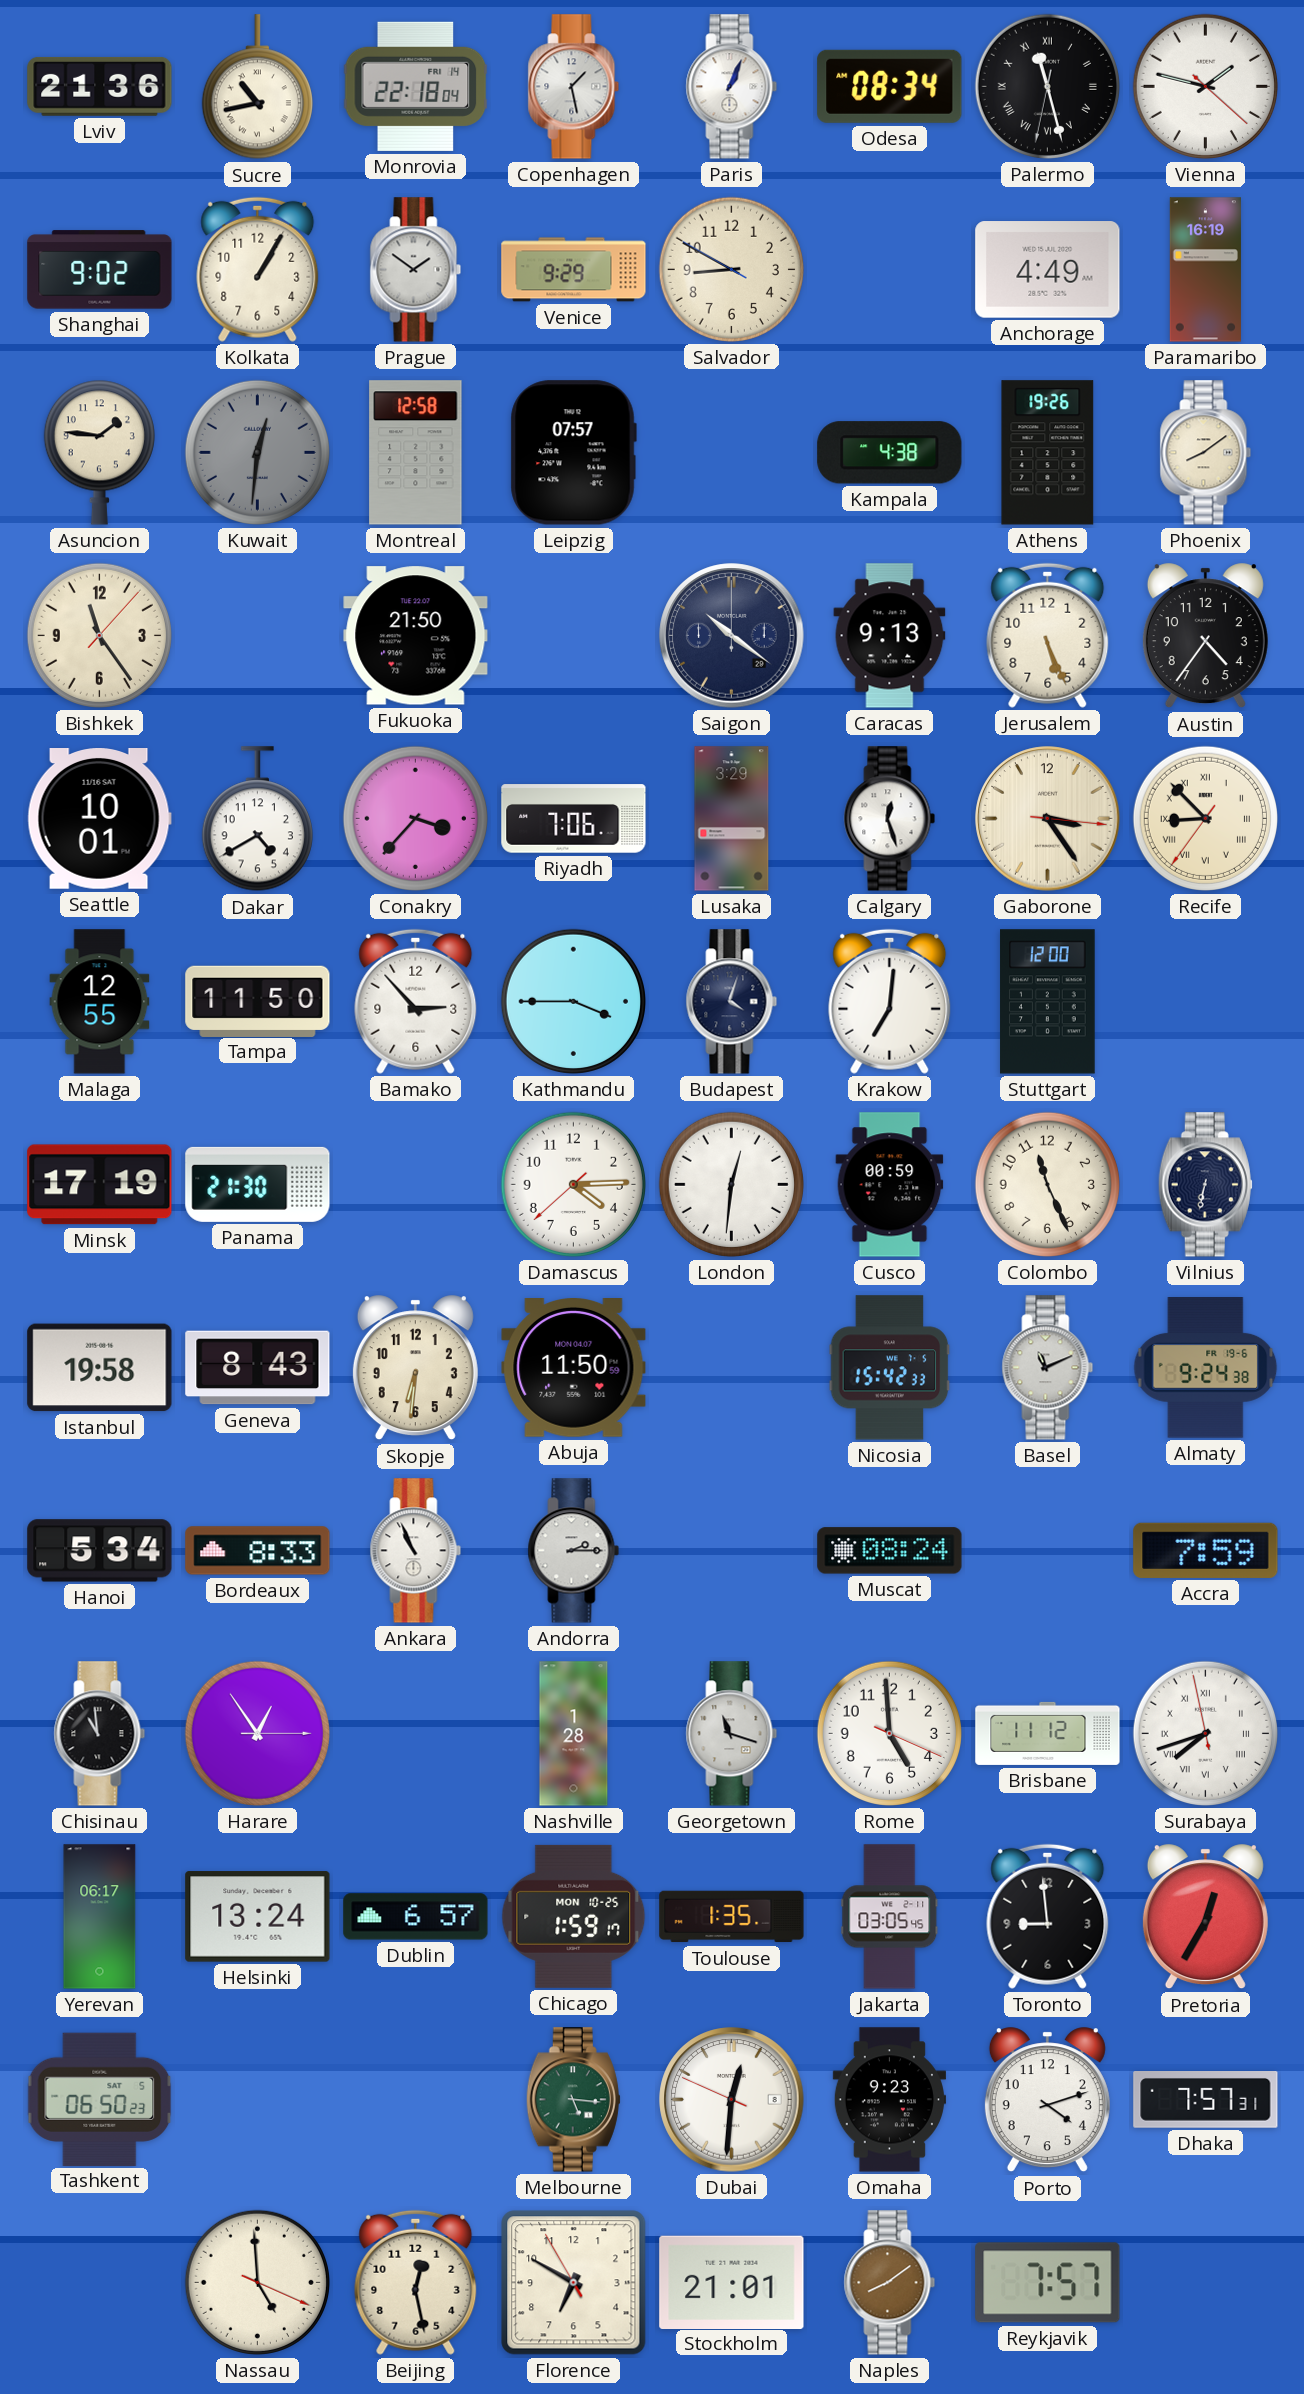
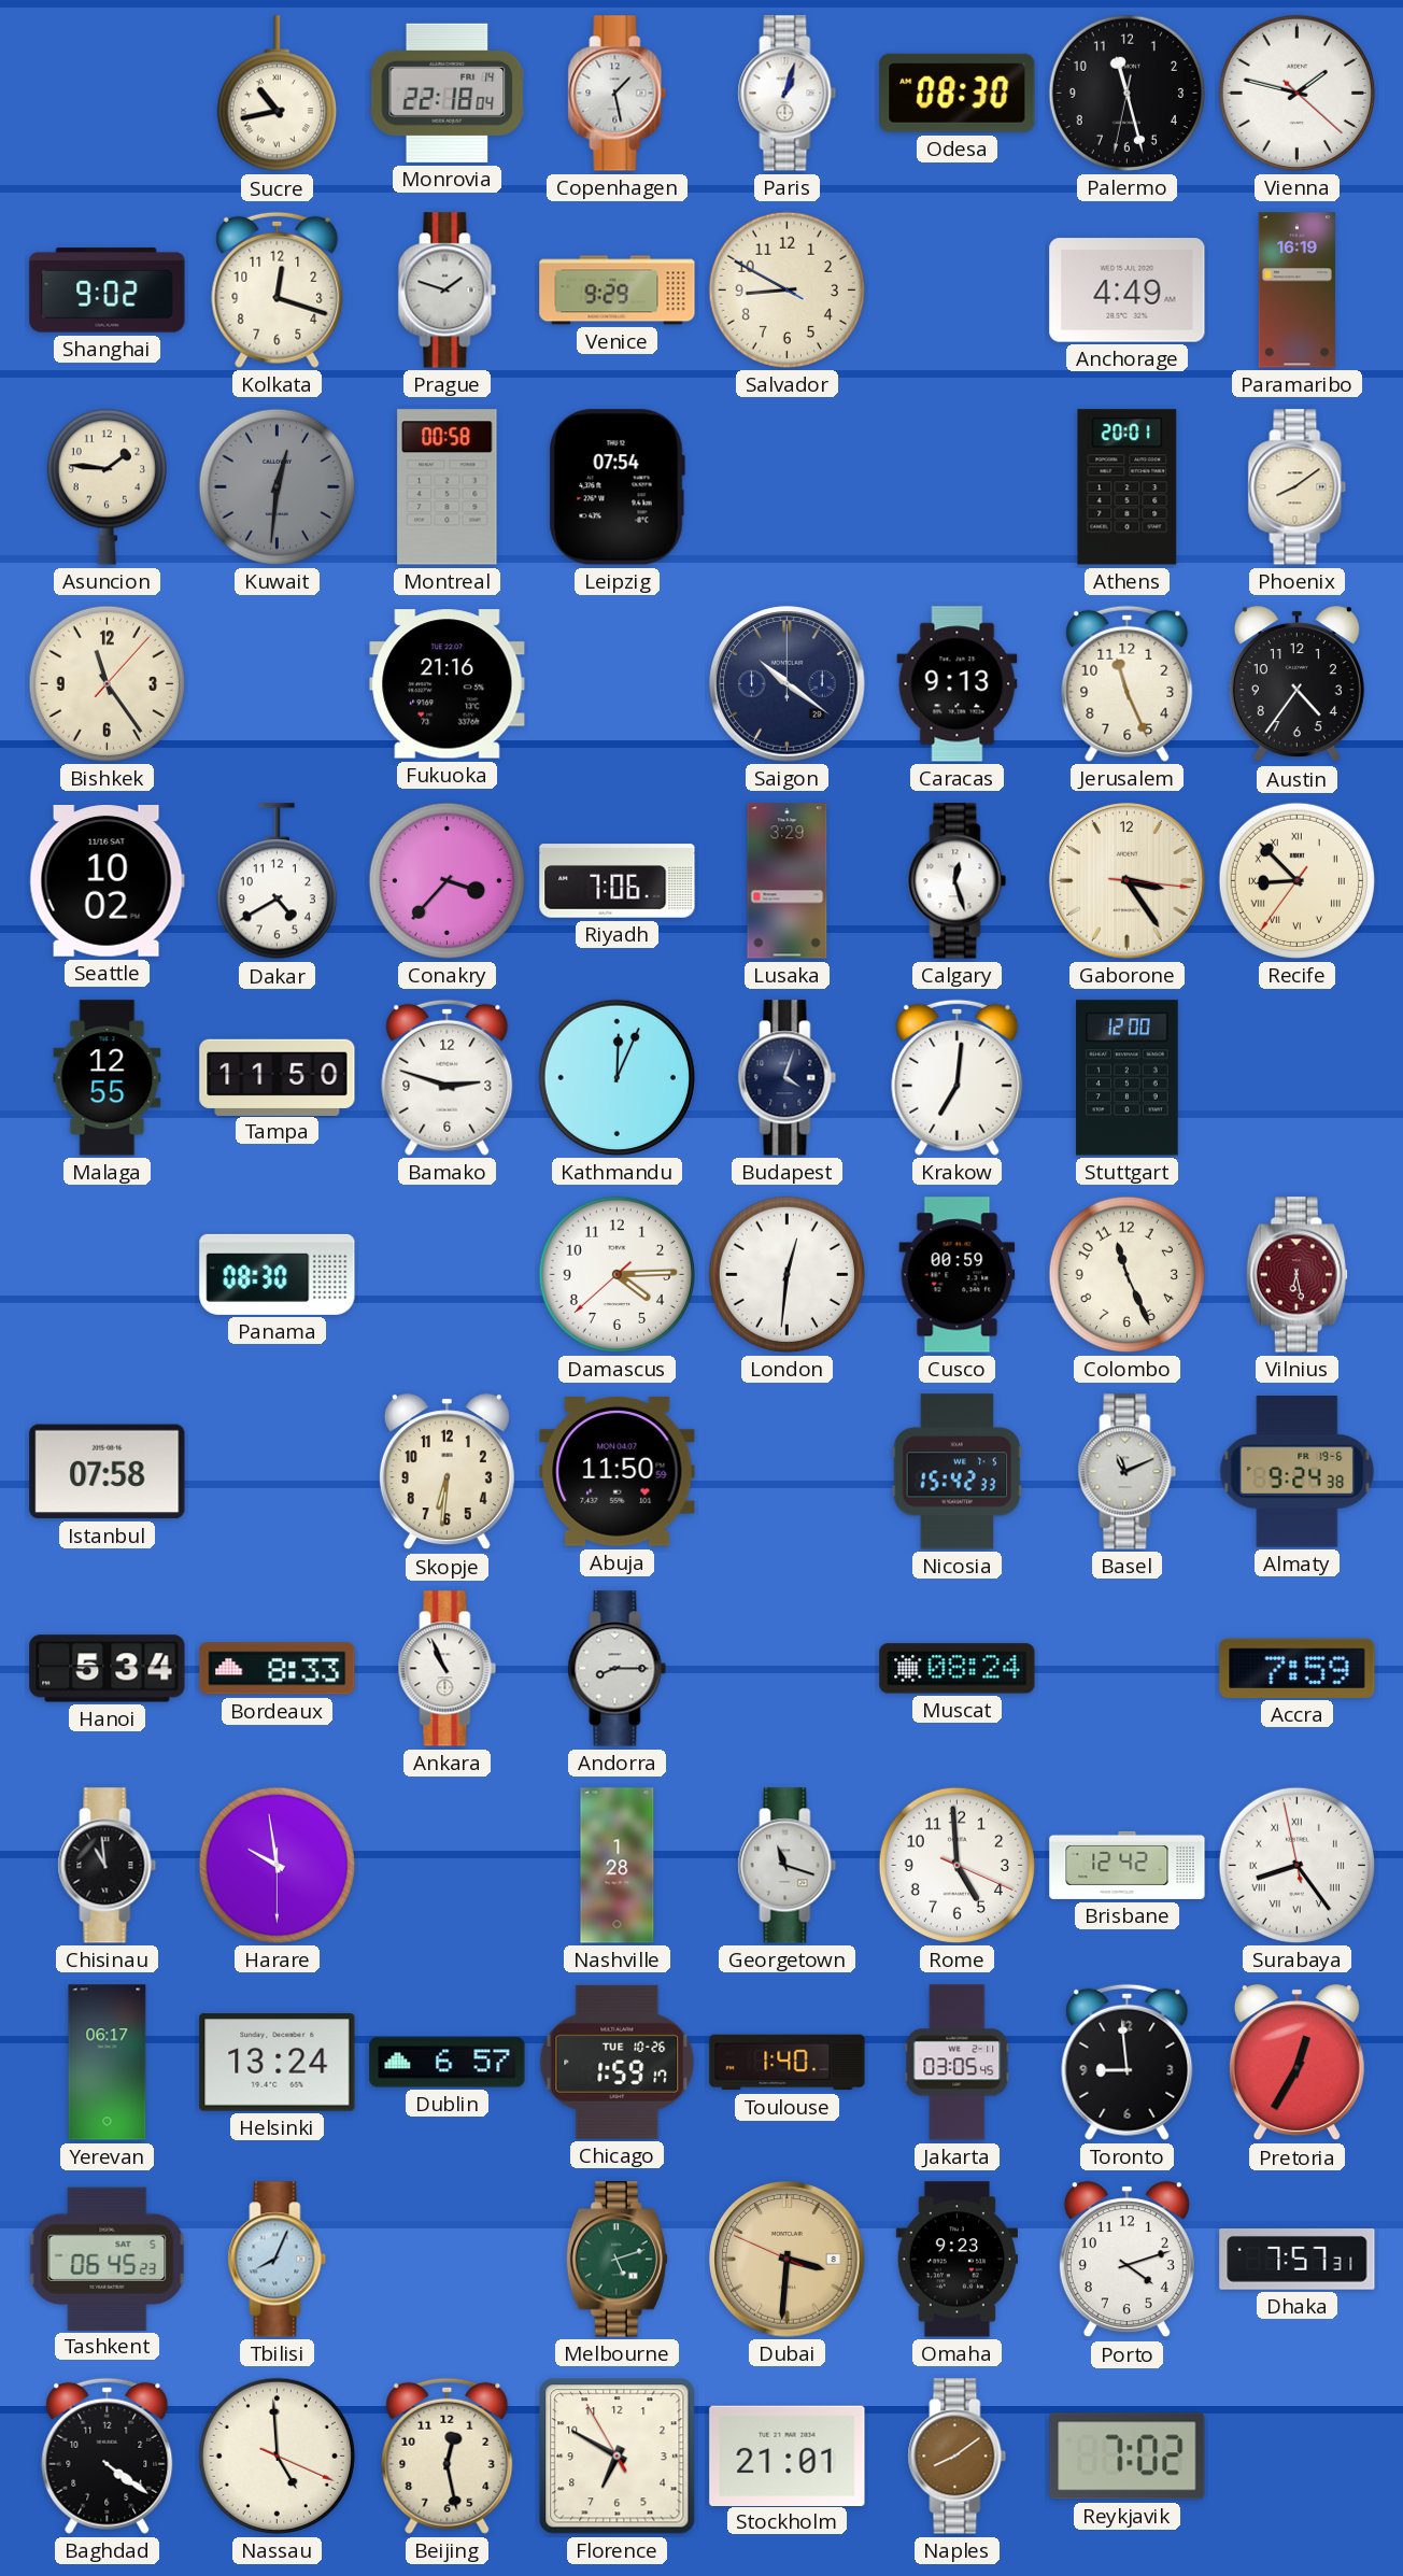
Lviv: 21:36 -> none (100, 86)
Paris: 1:04 -> 1:03 (788, 94)
Odesa: 08:34 -> 08:30 (958, 93)
Palermo numerals: Roman -> Arabic (1126, 93)
Kolkata: 1:05 -> 12:18 (278, 289)
Prague: 1:51 -> 1:48 (448, 291)
Montreal: 12:58 -> 00:58 (448, 487)
Leipzig: 07:57 -> 07:54 (617, 487)
Kampala: 4:38 -> none (890, 453)
Athens: 19:26 -> 20:01 (1128, 487)
Fukuoka: 21:50 -> 21:16 (448, 684)
Jerusalem: 5:26 -> 11:26 (1128, 683)
Seattle: 10:01 -> 10:02 (107, 881)
Bamako: 2:53 -> 2:48 (448, 1077)
Kathmandu: 3:45 -> 12:04 (617, 1077)
Minsk: 17:19 -> none (100, 1185)
Panama: 21:30 -> 08:30 (278, 1274)
Vilnius: 6:32 -> 6:28 (1296, 1275)
Vilnius dial: navy -> burgundy (1296, 1275)
Istanbul: 19:58 -> 07:58 (108, 1472)
Geneva: 8:43 -> none (258, 1368)
Andorra: 2:15 -> 8:15 (618, 1669)
Harare: 12:54 -> 9:58 (277, 1865)
Brisbane: 11:12 -> 12:42 (1128, 1865)
Surabaya: 7:41 -> 8:23 (1296, 1865)
Chicago date: MON 10-25 -> TUE 10-26 (618, 2062)
Toulouse: 1:35 -> 1:40 (788, 2063)
Tashkent: 06:50 -> 06:45 (108, 2259)
Tbilisi: none -> 8:04 (278, 2260)
Melbourne: 5:16 -> 5:12 (617, 2260)
Dubai: 12:30 -> 3:30 (788, 2260)
Dubai dial: white -> champagne (788, 2260)
Baghdad: none -> 4:21 (108, 2455)
Reykjavik: 7:57 -> 7:02 (1128, 2457)
